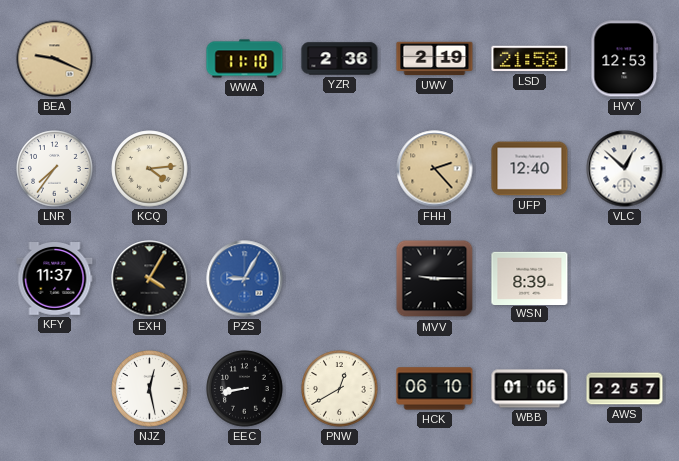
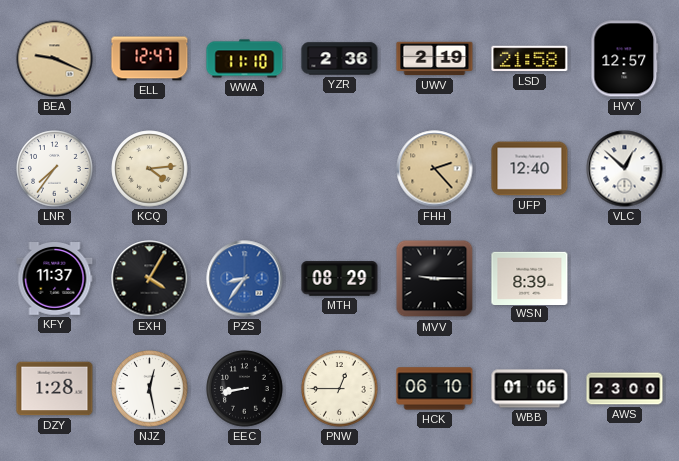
ELL: none -> 12:47 (150, 59)
HVY: 12:53 -> 12:57 (625, 59)
PZS: 9:05 -> 8:36 (245, 279)
MTH: none -> 08:29 (340, 279)
DZY: none -> 1:28 (55, 389)
PNW: 12:40 -> 12:45 (340, 389)
AWS: 22:57 -> 23:00 (625, 389)
